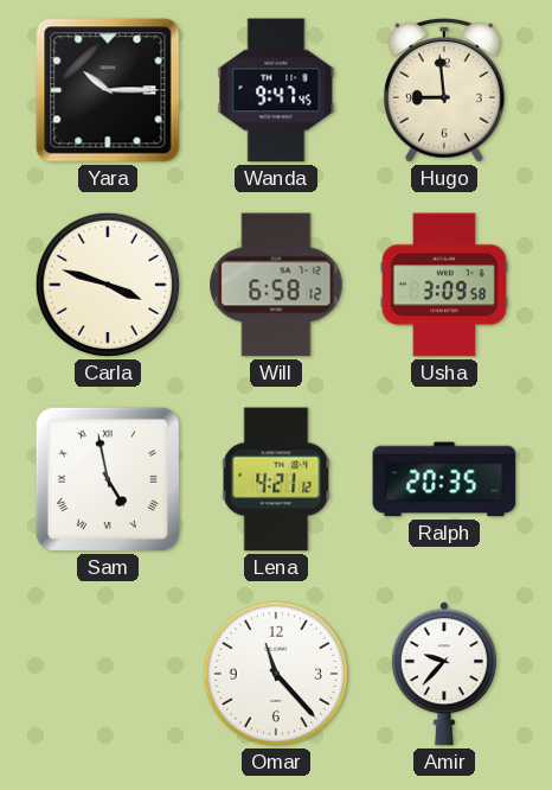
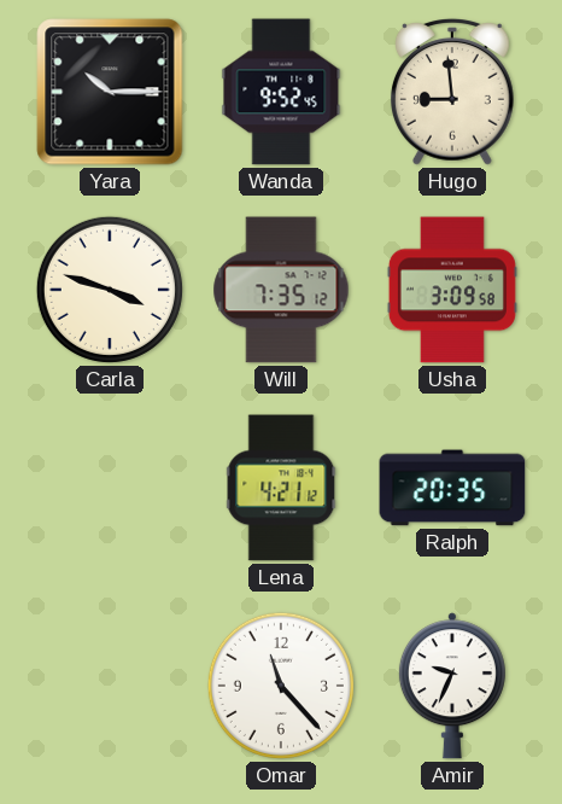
Wanda: 9:47 -> 9:52 (281, 92)
Will: 6:58 -> 7:35 (281, 290)
Sam: 4:58 -> none (108, 479)
Amir: 9:37 -> 9:34 (452, 686)
